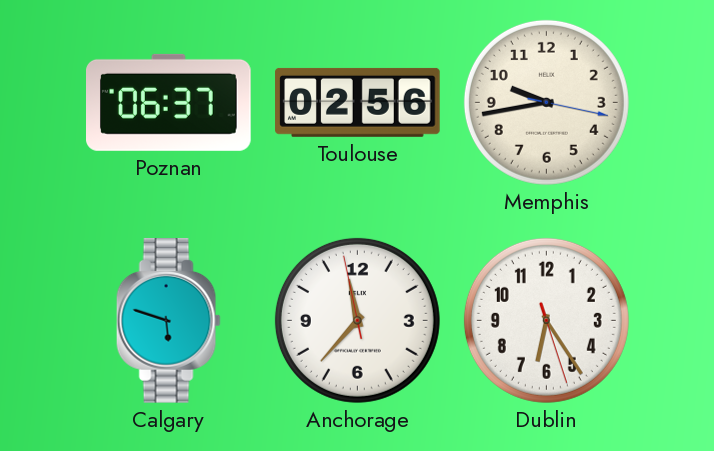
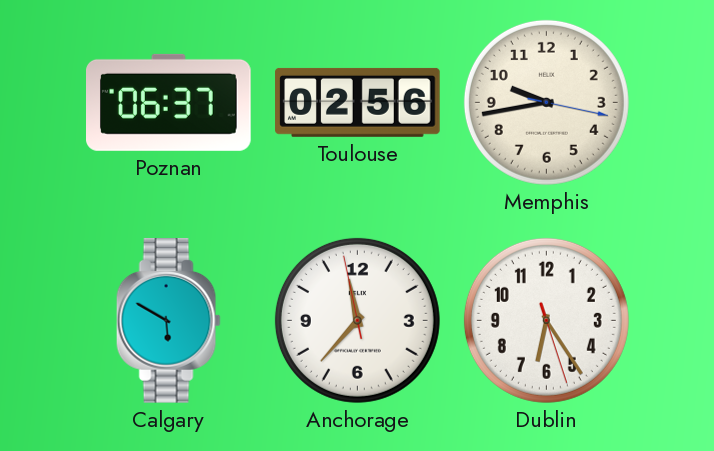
Calgary: 5:48 -> 5:50 (168, 321)
